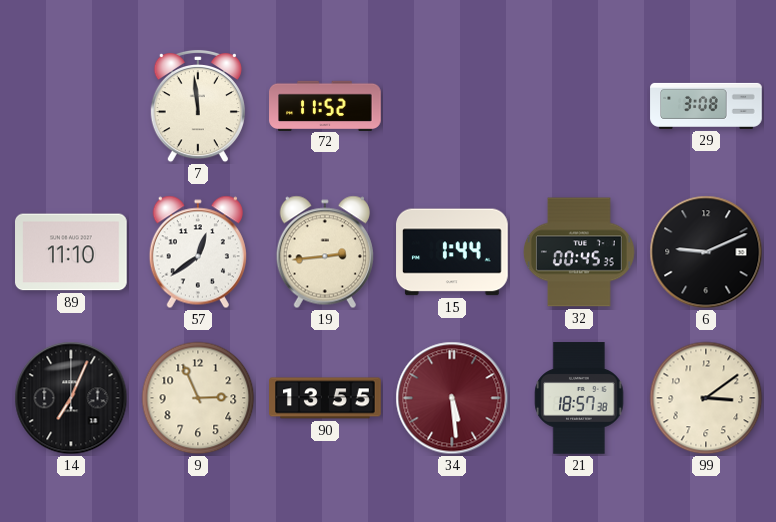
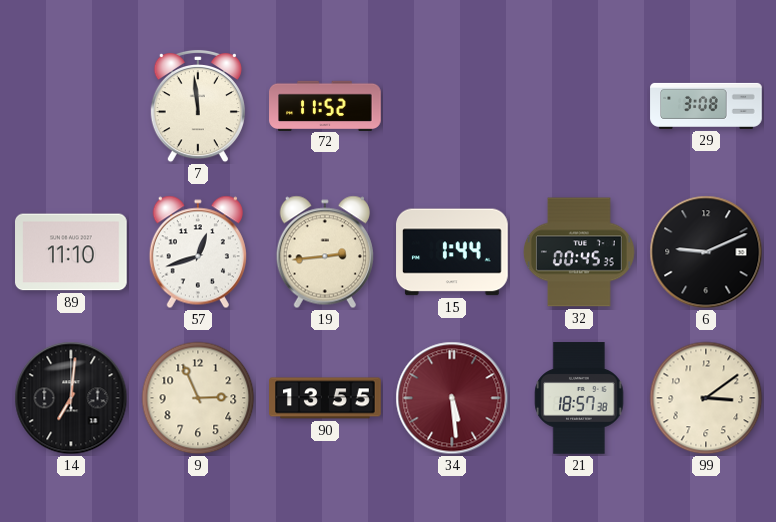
57: 12:39 -> 12:42 (198, 252)
14: 7:04 -> 7:01 (71, 398)
